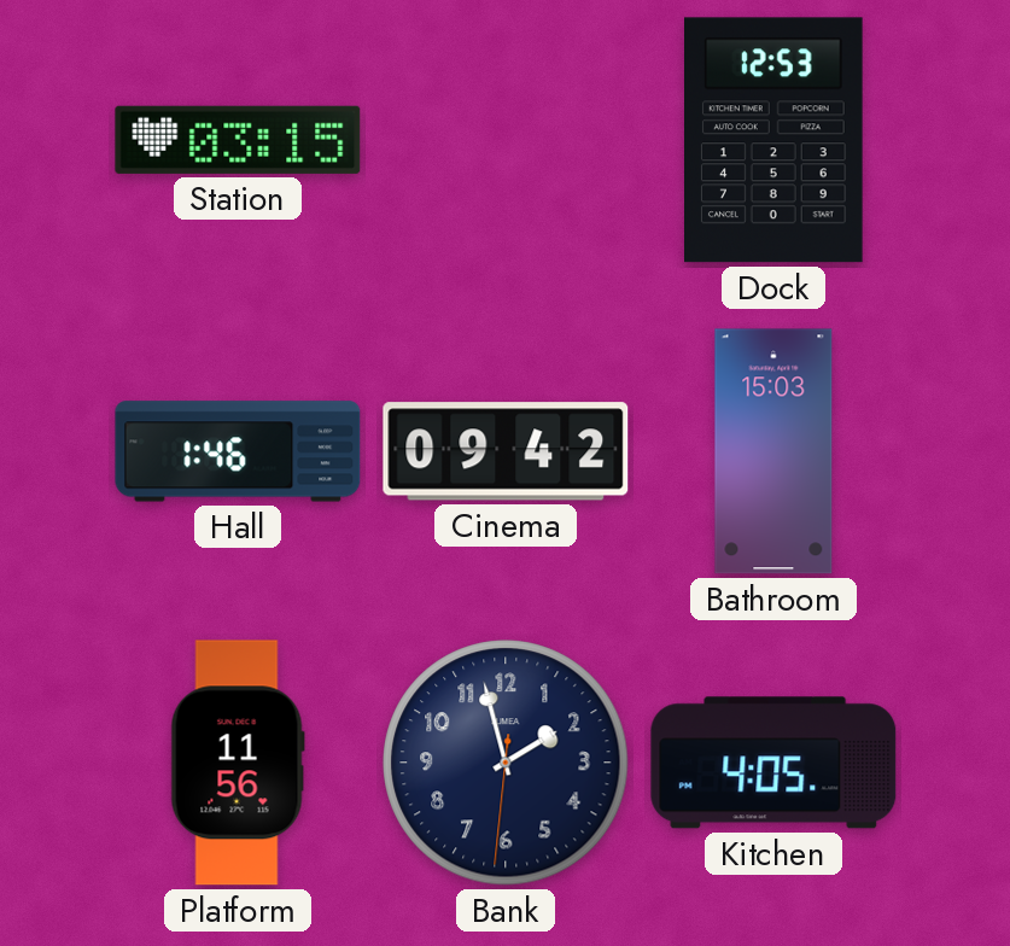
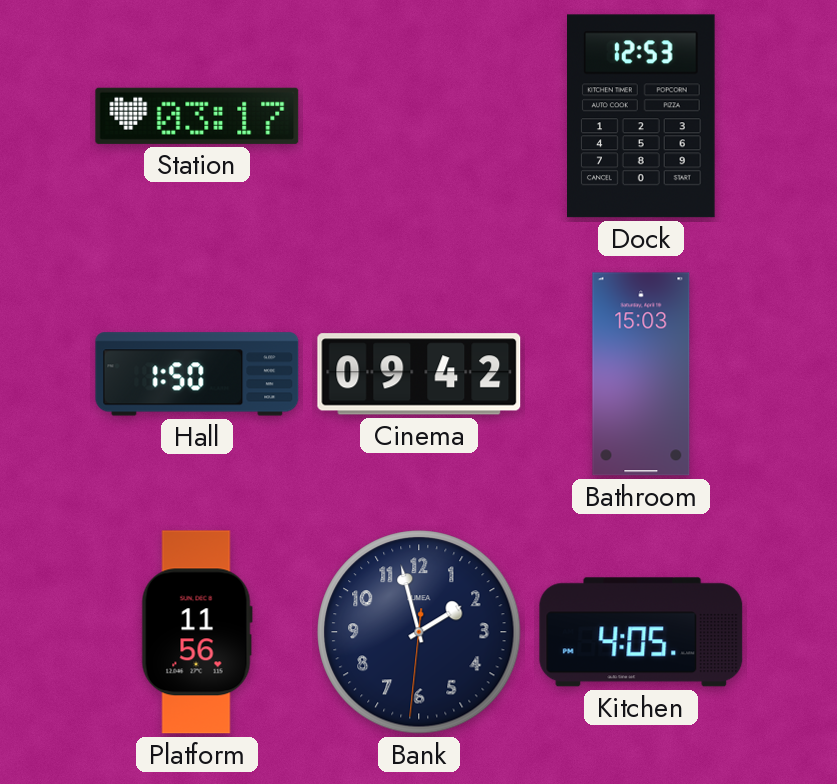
Station: 03:15 -> 03:17 (197, 116)
Hall: 1:46 -> 1:50 (197, 374)
